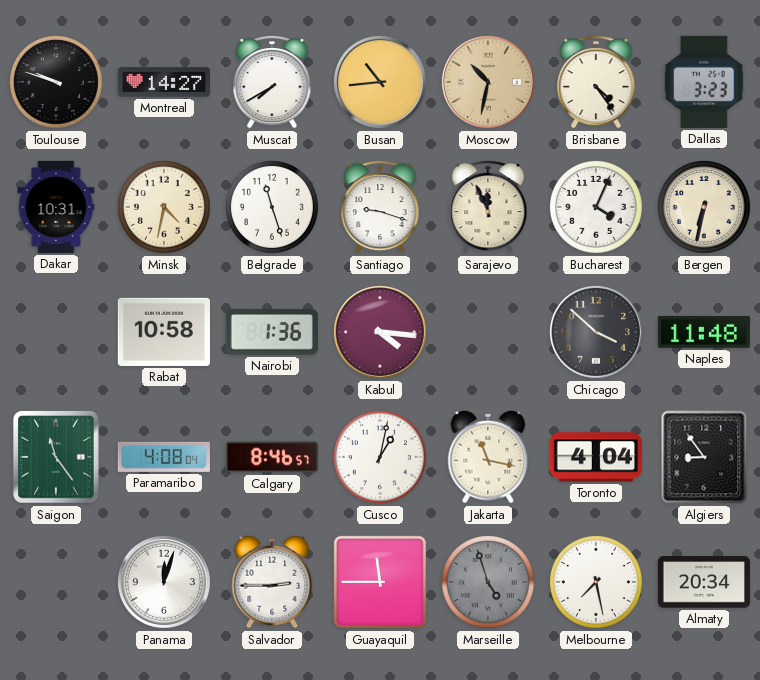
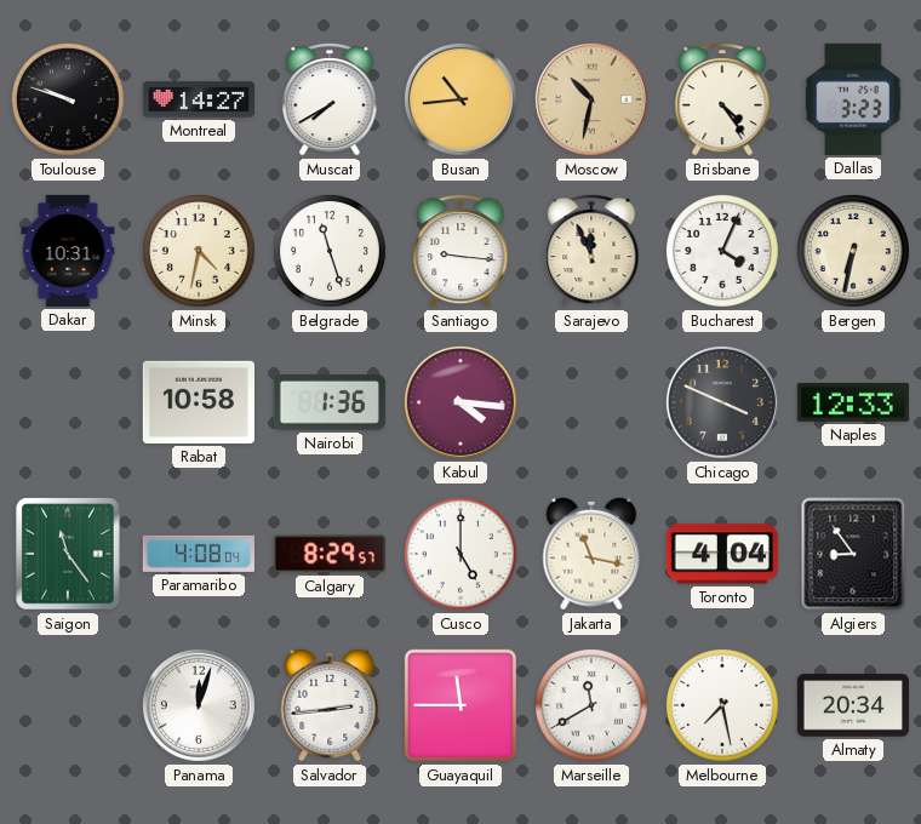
Santiago: 9:18 -> 9:16 (460, 251)
Chicago: 3:52 -> 3:49 (722, 402)
Naples: 11:48 -> 12:33 (853, 402)
Calgary: 8:46 -> 8:29 (330, 554)
Cusco: 1:02 -> 5:00 (460, 554)
Salvador: 2:45 -> 2:44 (330, 705)
Marseille: 4:57 -> 11:40 (591, 705)
Marseille dial: grey -> white (591, 705)
